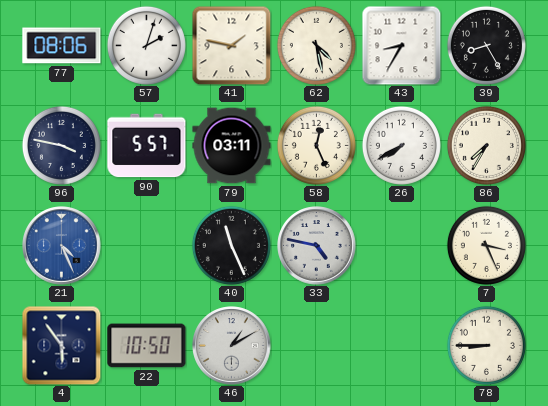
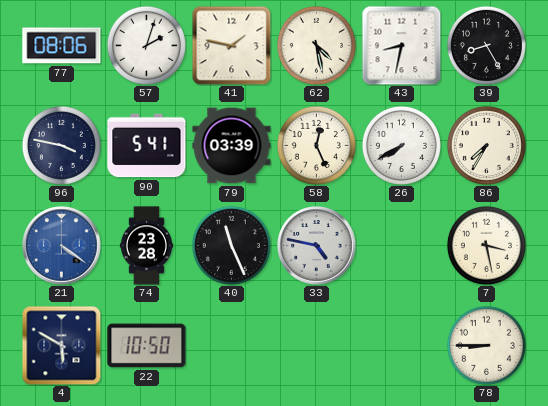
43: 8:35 -> 8:32 (401, 45)
90: 5:57 -> 5:41 (147, 146)
79: 03:11 -> 03:39 (232, 146)
21: 4:26 -> 4:21 (62, 246)
74: none -> 23:28 (146, 246)
7: 3:26 -> 3:28 (486, 245)
4: 5:54 -> 5:50 (61, 345)
46: 1:10 -> none (232, 346)
